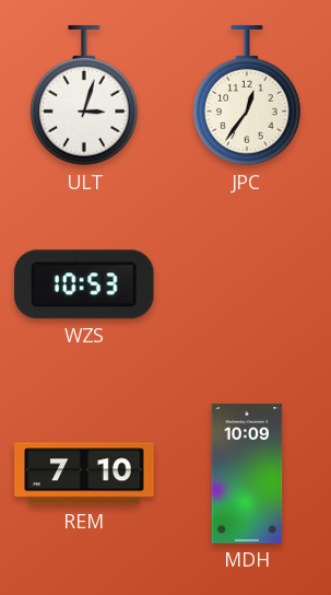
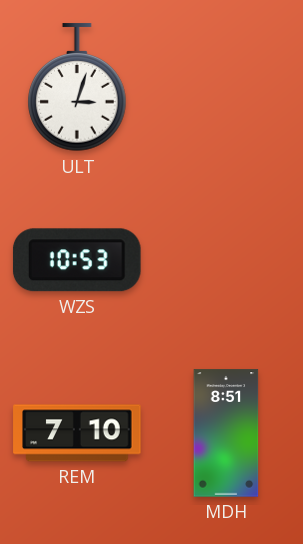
JPC: 12:36 -> none (247, 96)
MDH: 10:09 -> 8:51 (226, 433)
